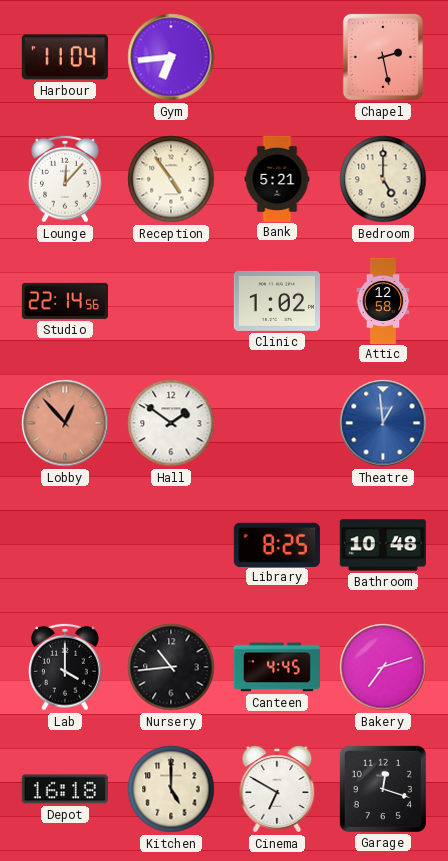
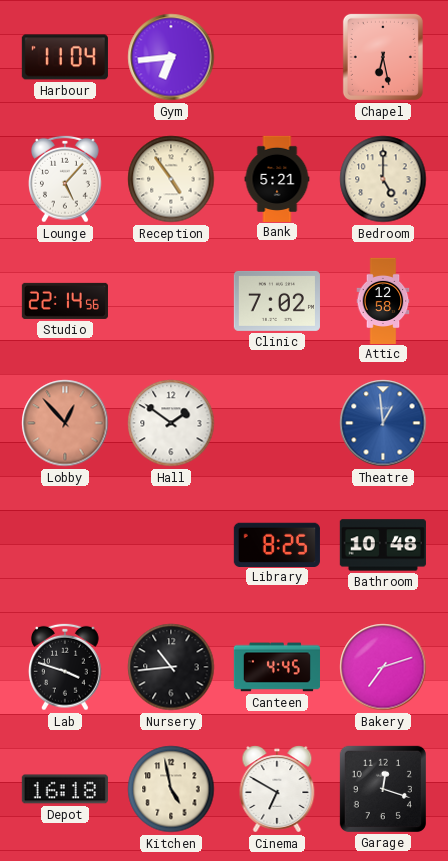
Chapel: 2:28 -> 6:28 (383, 57)
Lounge: 12:07 -> 5:07 (66, 179)
Clinic: 1:02 -> 7:02 (277, 301)
Lab: 4:00 -> 3:48 (66, 667)
Kitchen: 5:00 -> 4:58 (171, 789)
